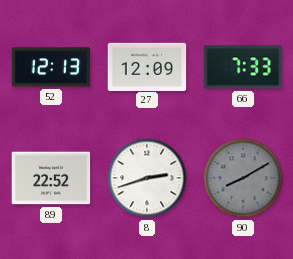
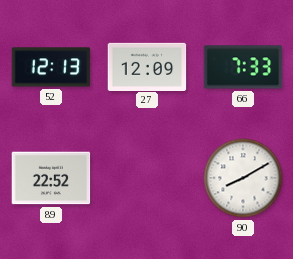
8: 2:42 -> none (147, 178)
90 dial: grey -> white (243, 178)
